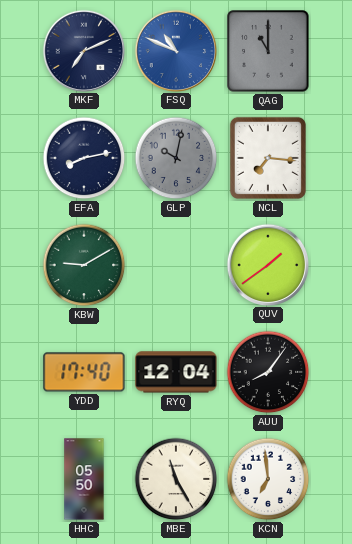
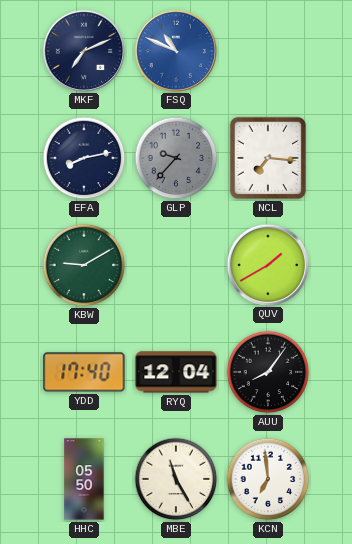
QAG: 11:00 -> none (268, 51)
GLP: 10:02 -> 9:37 (176, 158)
QUV: 1:39 -> 1:40 (267, 264)
